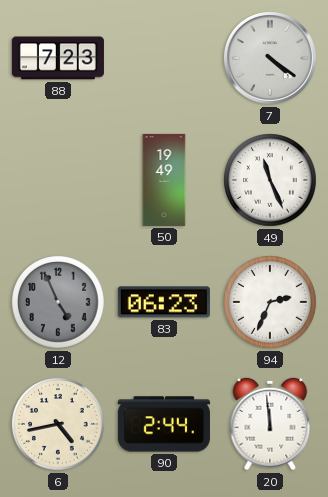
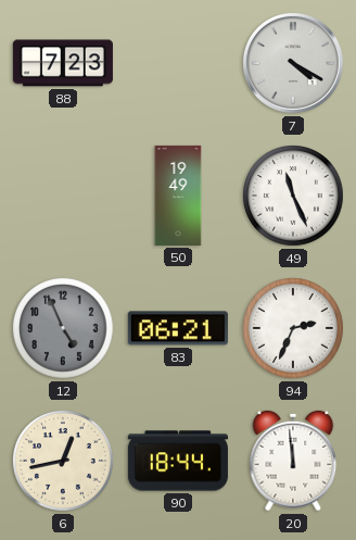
7: 4:21 -> 4:20 (293, 63)
83: 06:23 -> 06:21 (178, 328)
6: 4:43 -> 12:43 (64, 462)
90: 2:44 -> 18:44 (178, 461)
